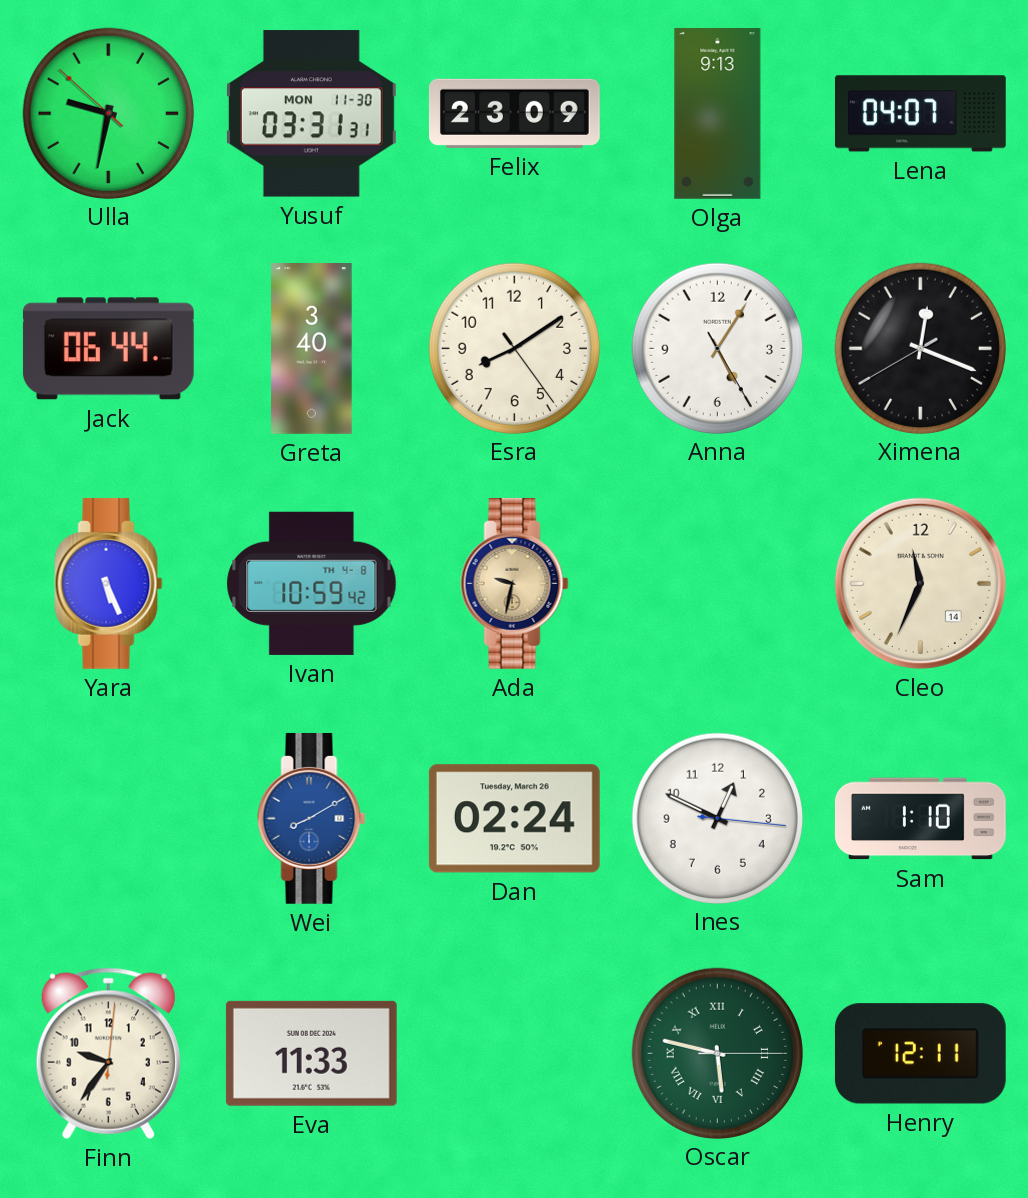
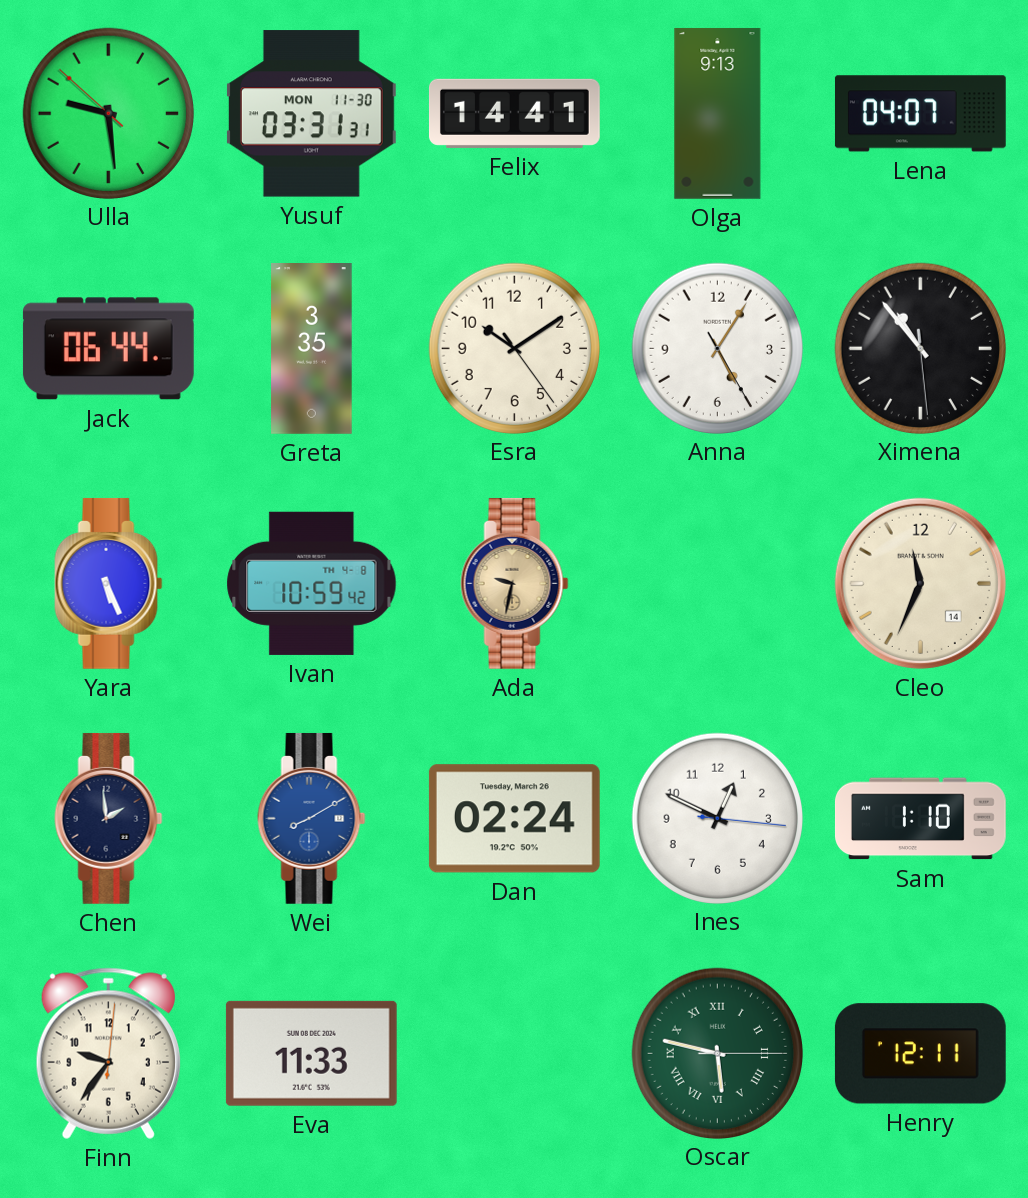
Ulla: 9:31 -> 9:28 (108, 113)
Felix: 23:09 -> 14:41 (515, 113)
Greta: 3:40 -> 3:35 (312, 349)
Esra: 8:09 -> 10:09 (514, 348)
Ximena: 12:18 -> 10:53 (920, 348)
Chen: none -> 1:59 (109, 818)
